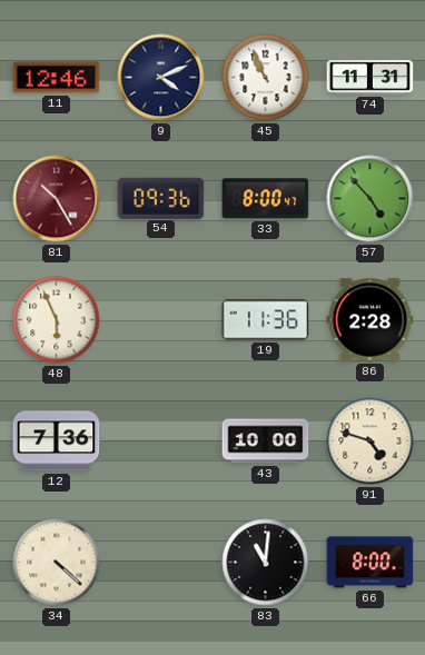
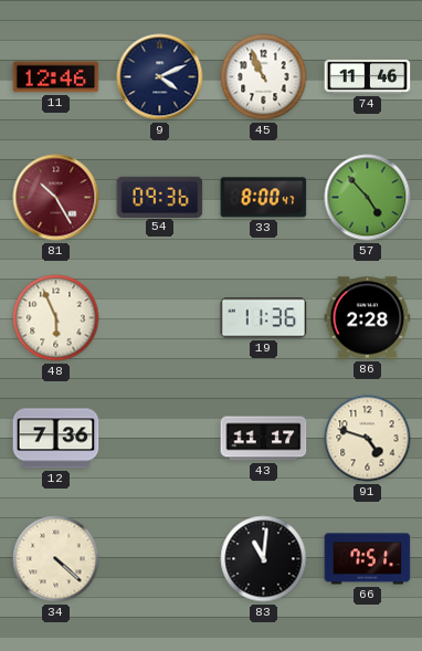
74: 11:31 -> 11:46 (368, 76)
43: 10:00 -> 11:17 (264, 439)
66: 8:00 -> 7:51 (368, 559)
